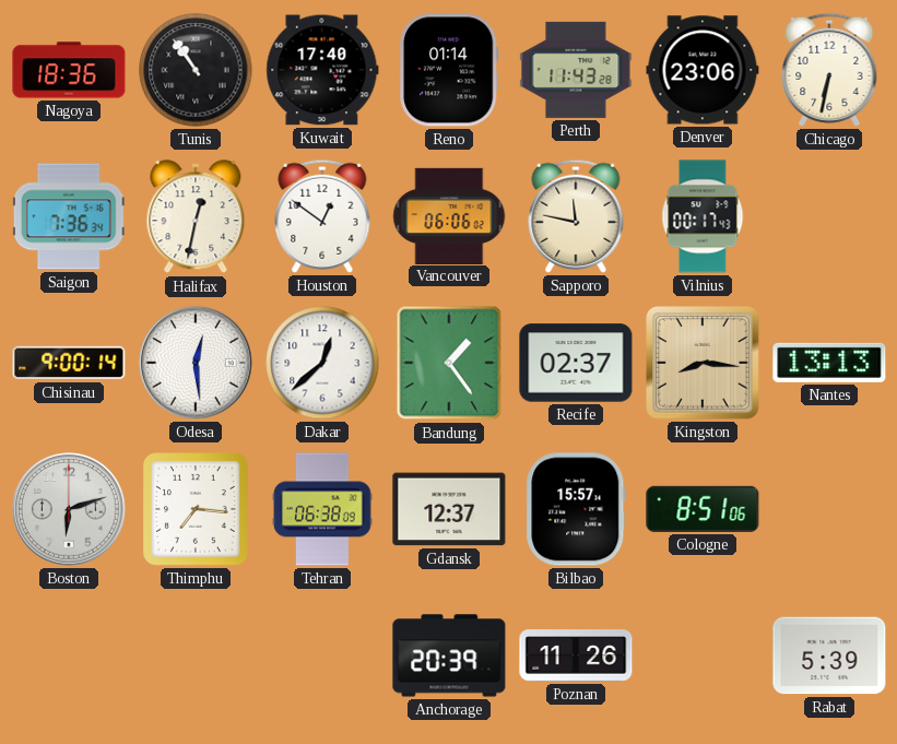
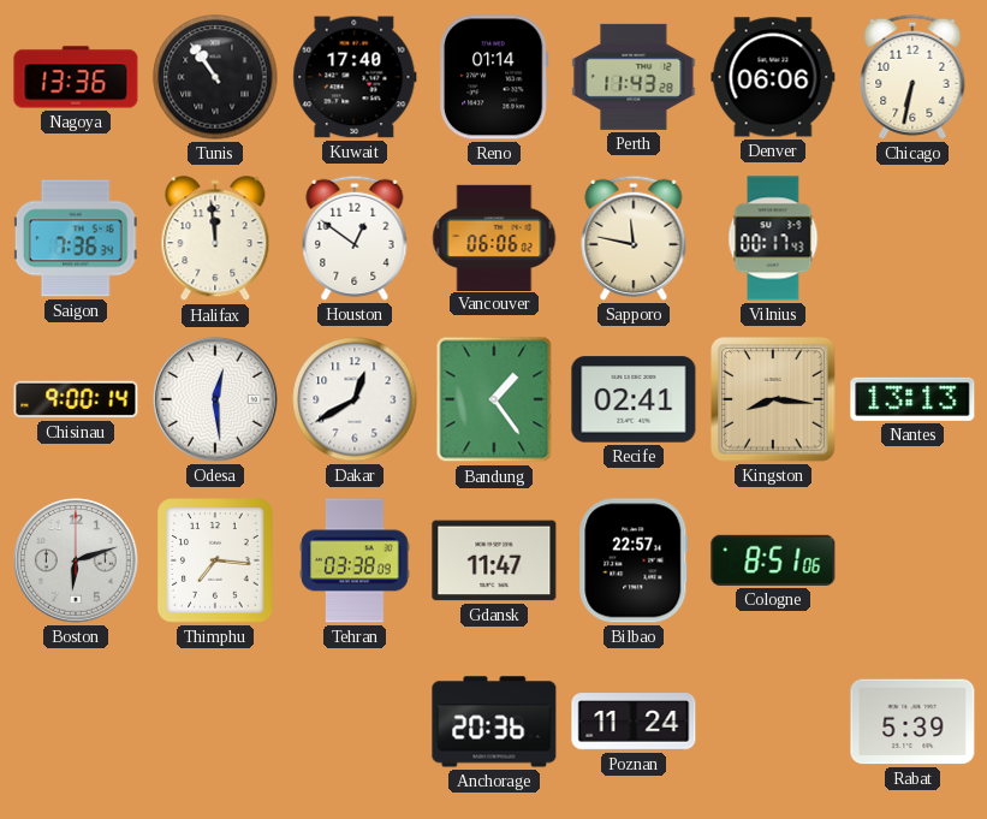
Nagoya: 18:36 -> 13:36 (76, 77)
Denver: 23:06 -> 06:06 (773, 77)
Halifax: 12:32 -> 11:59 (215, 239)
Dakar: 12:38 -> 12:40 (355, 399)
Recife: 02:37 -> 02:41 (634, 399)
Tehran: 06:38 -> 03:38 (355, 560)
Gdansk: 12:37 -> 11:47 (494, 560)
Bilbao: 15:57 -> 22:57 (634, 560)
Anchorage: 20:39 -> 20:36 (494, 722)
Poznan: 11:26 -> 11:24 (634, 722)
